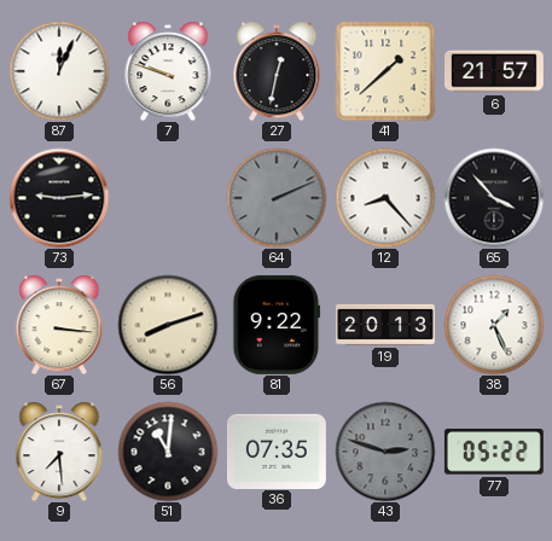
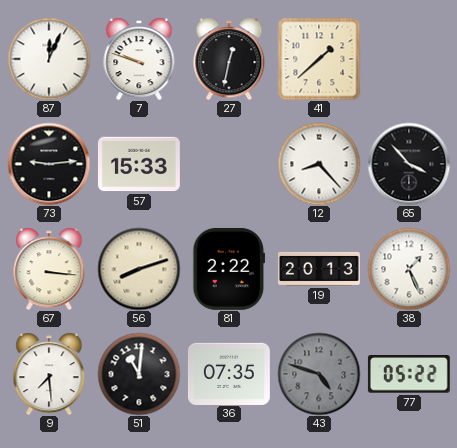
6: 21:57 -> none (495, 71)
57: none -> 15:33 (139, 164)
64: 2:11 -> none (277, 198)
81: 9:22 -> 2:22 (229, 269)
43: 2:48 -> 4:48 (319, 374)
